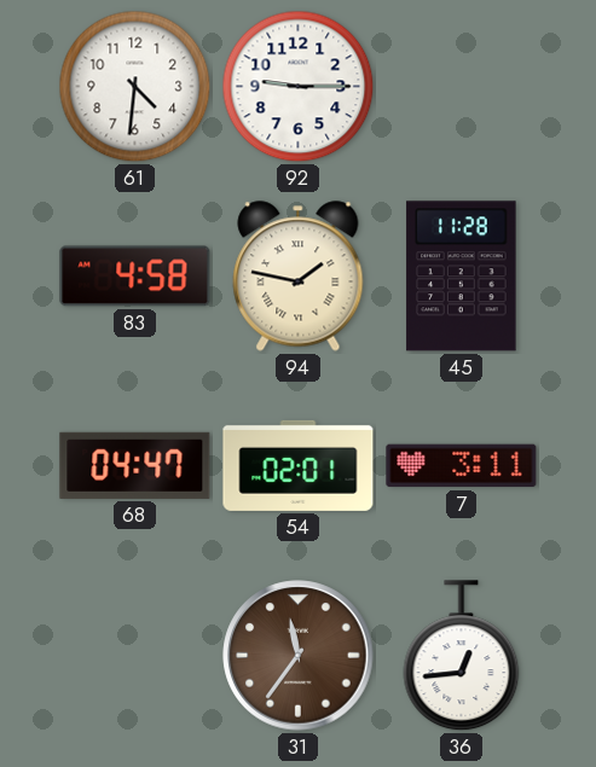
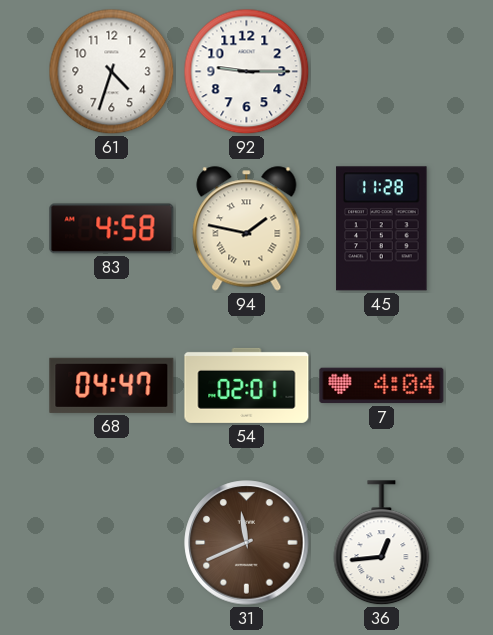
61: 4:31 -> 4:33 (112, 72)
7: 3:11 -> 4:04 (382, 386)
31: 11:36 -> 11:41 (247, 543)
